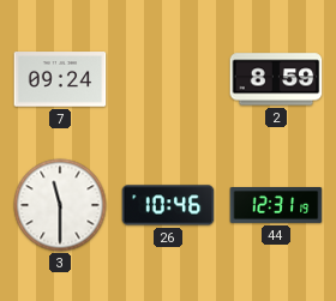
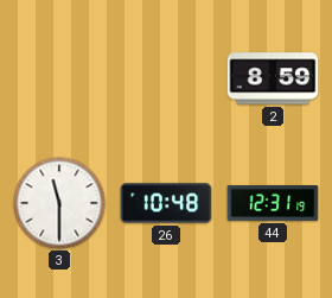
7: 09:24 -> none (60, 79)
26: 10:46 -> 10:48 (166, 203)
